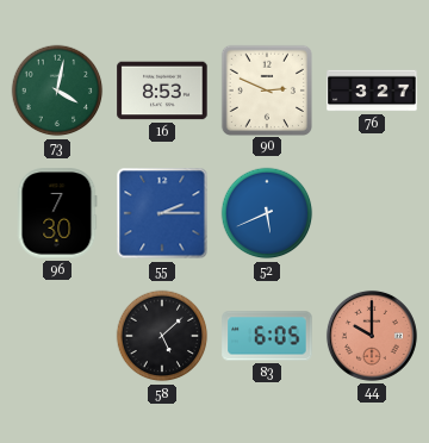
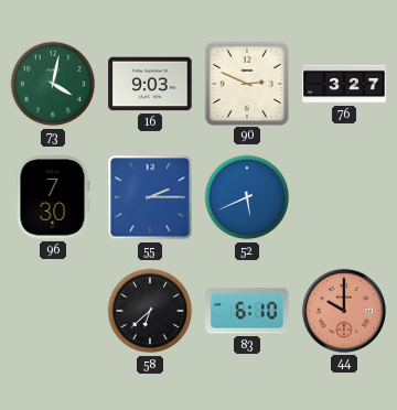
16: 8:53 -> 9:03 (150, 84)
58: 5:08 -> 6:38 (150, 311)
83: 6:05 -> 6:10 (247, 311)
